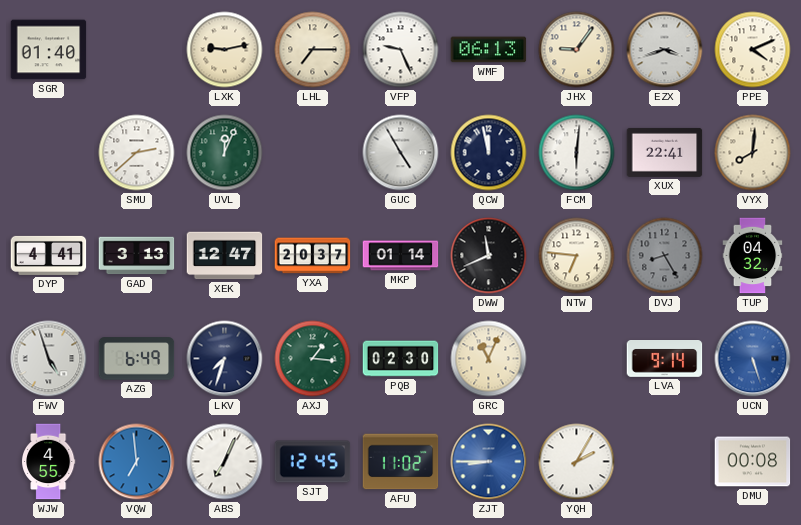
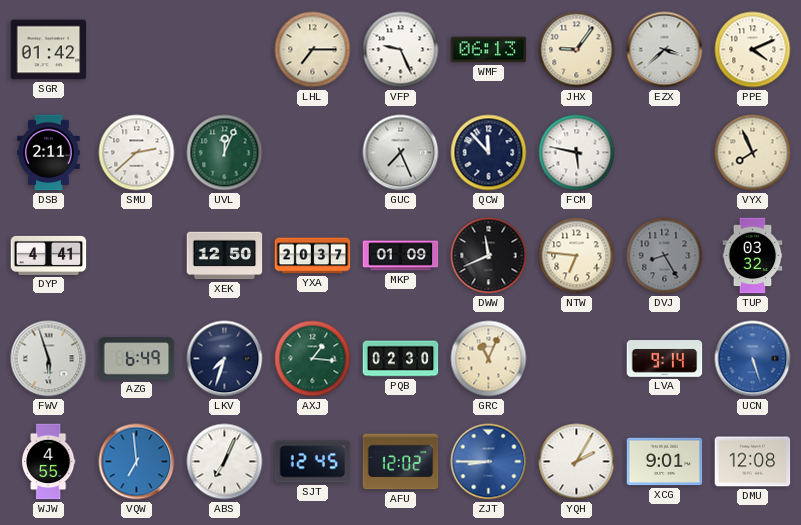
SGR: 01:40 -> 01:42 (49, 50)
LXK: 9:13 -> none (225, 50)
EZX: 3:42 -> 3:38 (665, 50)
DSB: none -> 2:11 (49, 153)
GUC: 4:55 -> 7:26 (401, 153)
QCW: 11:58 -> 11:53 (489, 153)
FCM: 6:01 -> 5:47 (577, 153)
XUX: 22:41 -> none (665, 152)
VYX: 8:01 -> 7:56 (753, 153)
GAD: 3:13 -> none (137, 256)
XEK: 12:47 -> 12:50 (225, 256)
MKP: 01:14 -> 01:09 (401, 256)
TUP: 04:32 -> 03:32 (753, 256)
FWV: 4:57 -> 5:57 (49, 359)
AFU: 11:02 -> 12:02 (401, 462)
XCG: none -> 9:01 (665, 462)
DMU: 00:08 -> 12:08 (753, 462)
